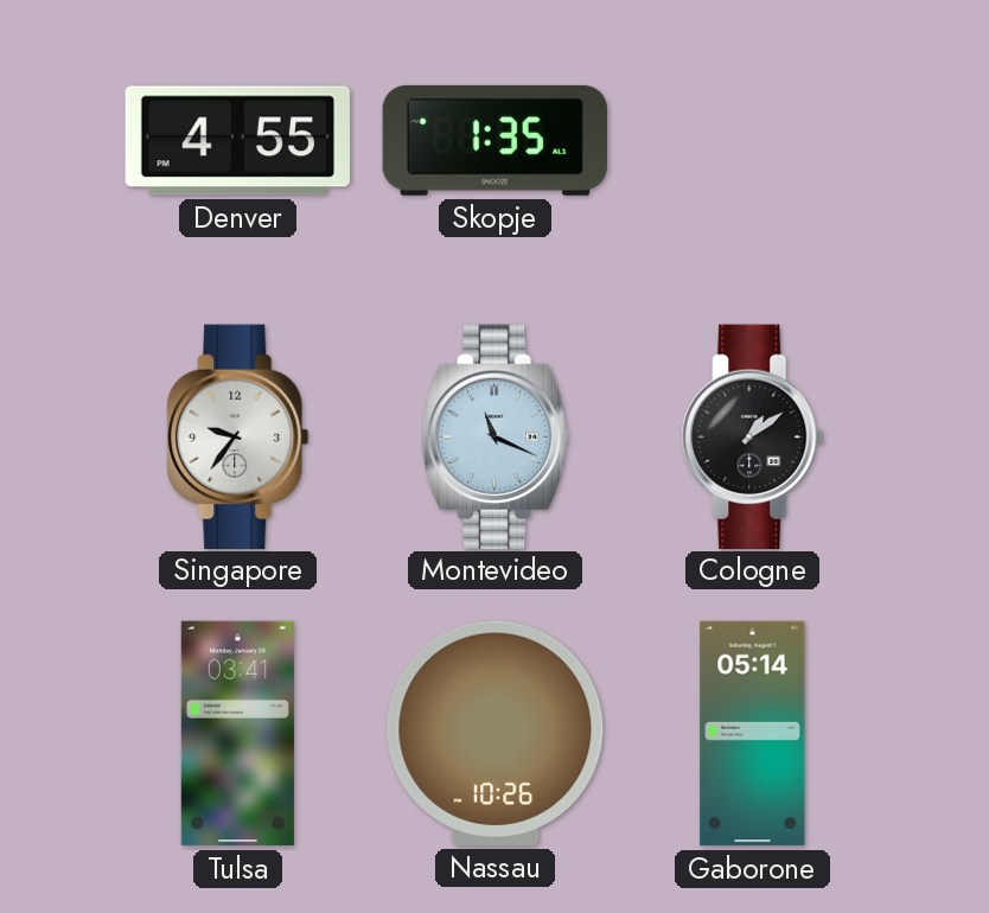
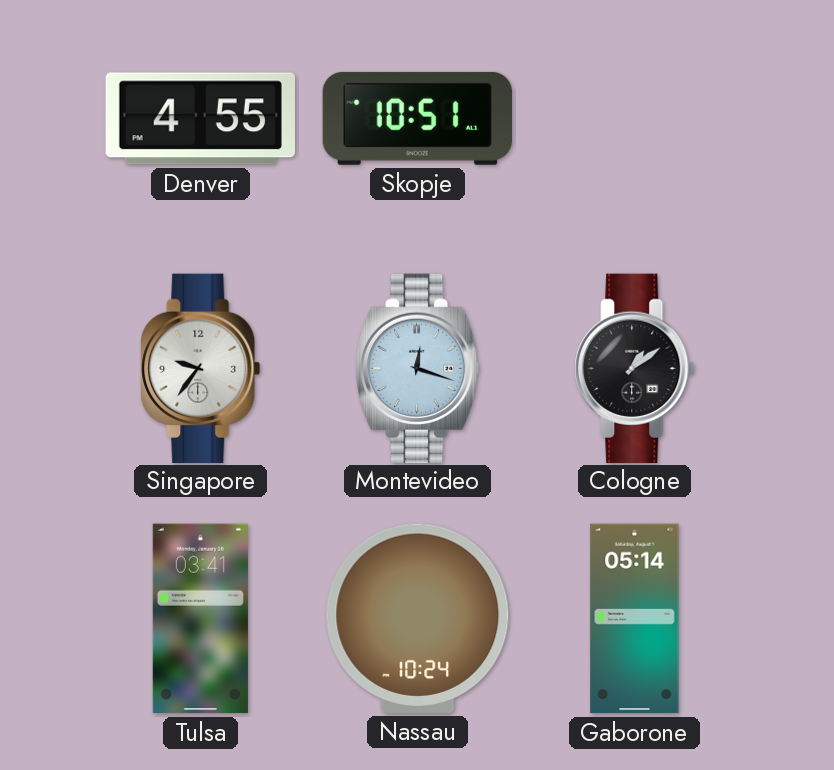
Skopje: 1:35 -> 10:51 (417, 118)
Montevideo: 11:19 -> 12:18 (417, 368)
Nassau: 10:26 -> 10:24 (418, 618)
